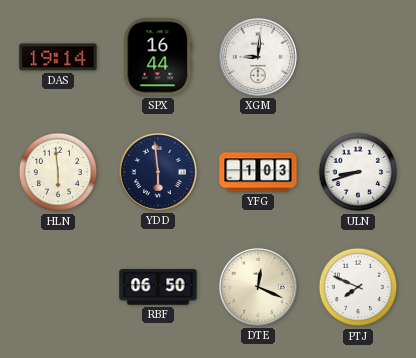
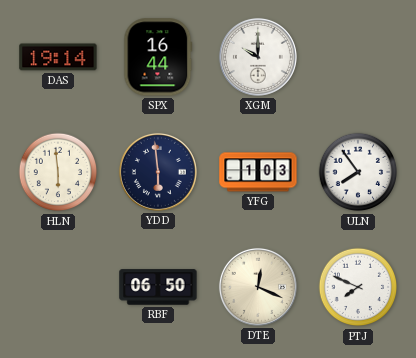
XGM: 9:01 -> 10:00 (258, 57)
ULN: 8:42 -> 7:54 (358, 172)
